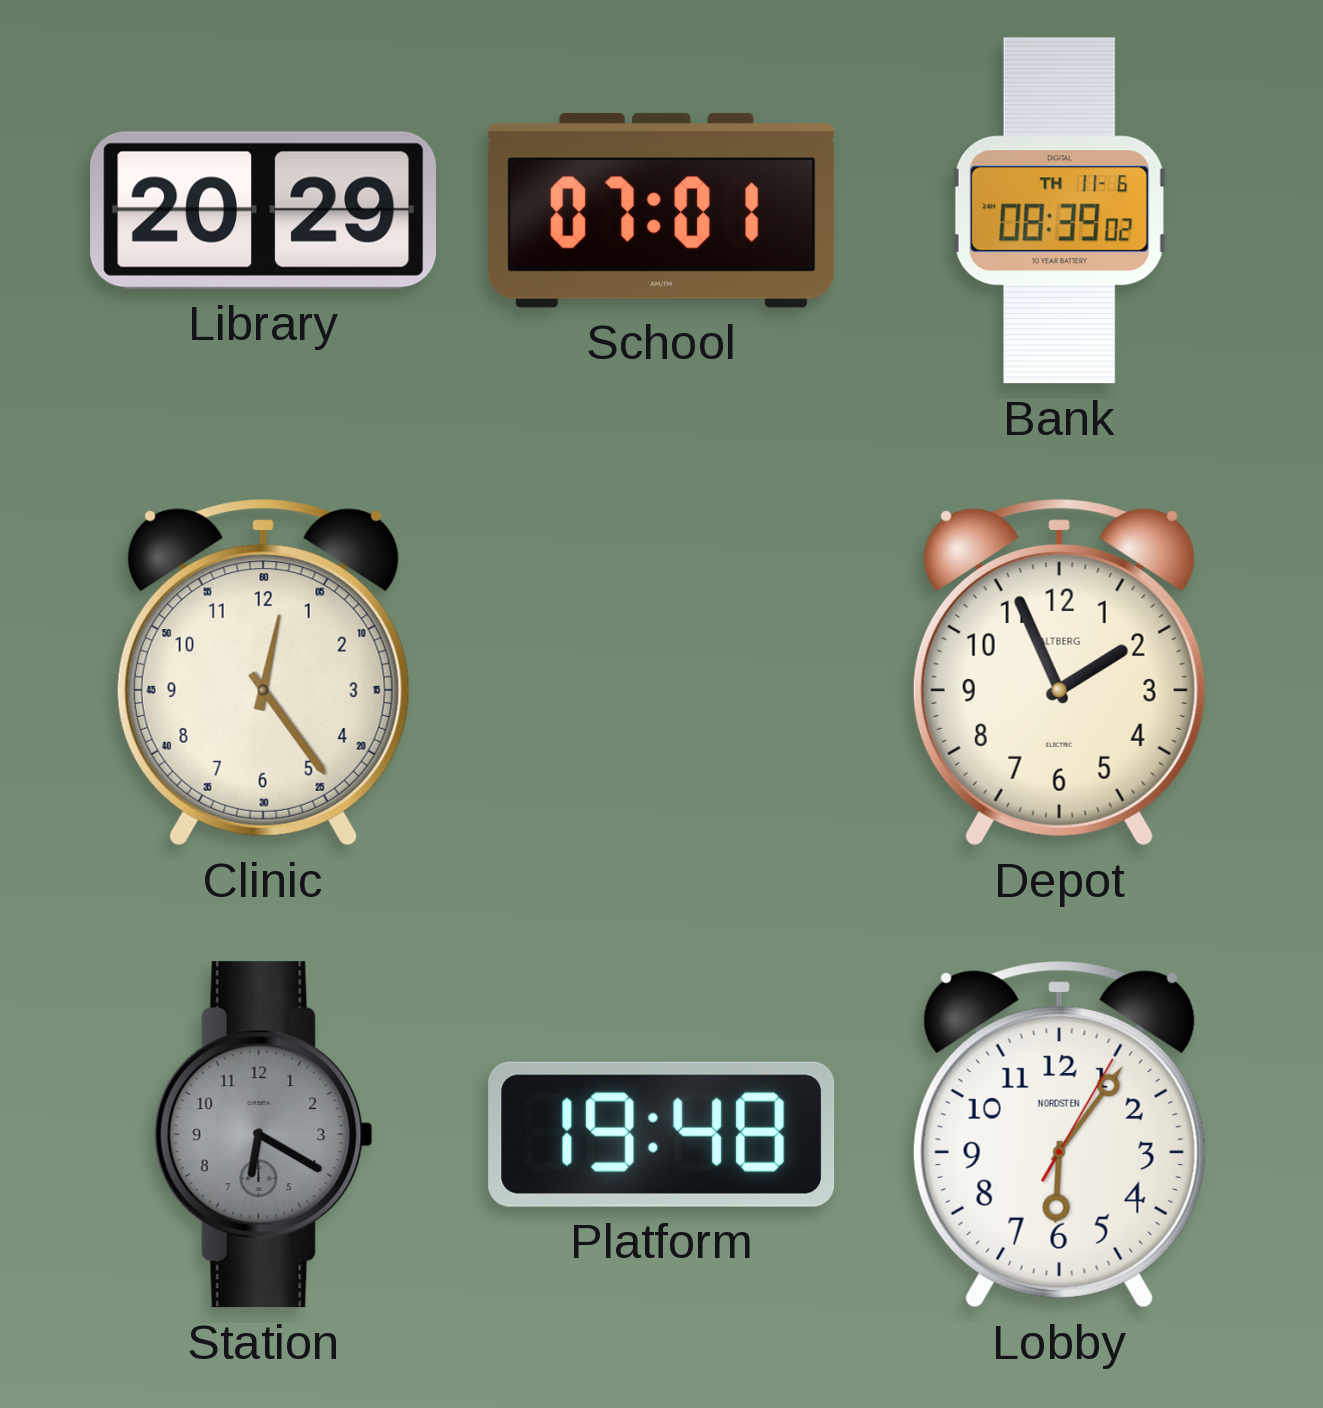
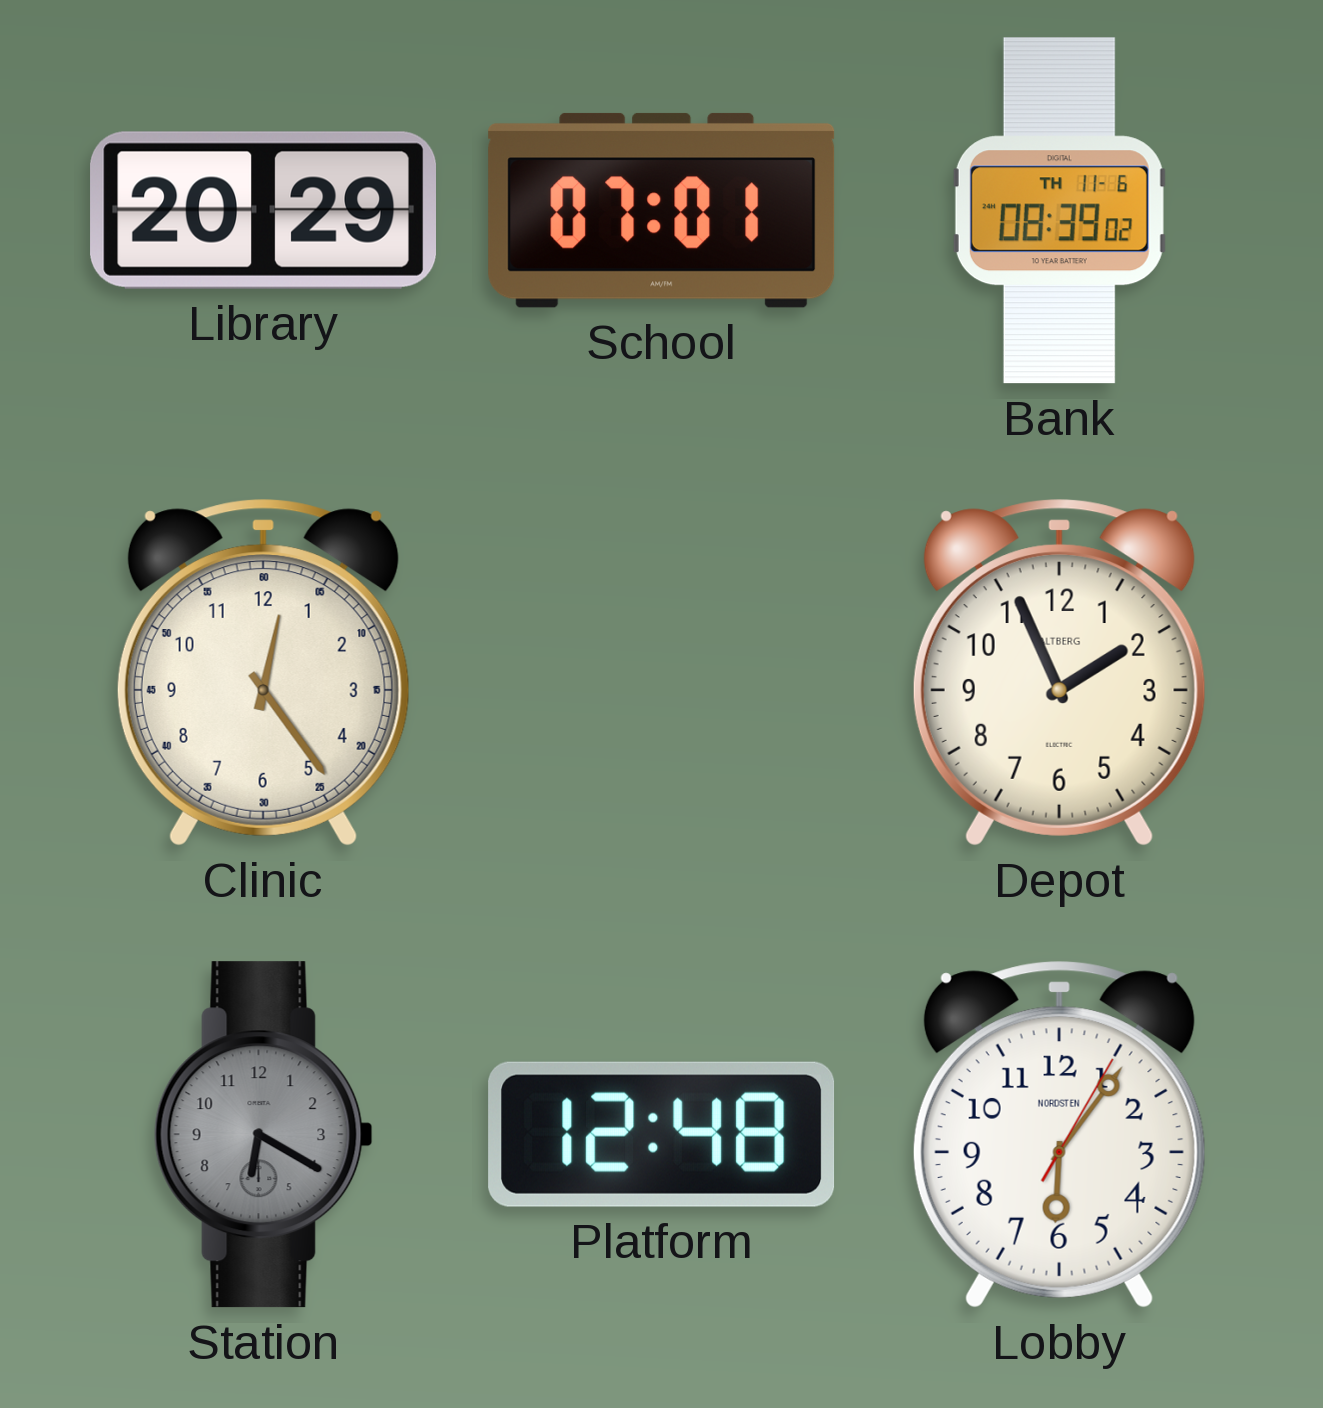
Platform: 19:48 -> 12:48 (662, 1134)
